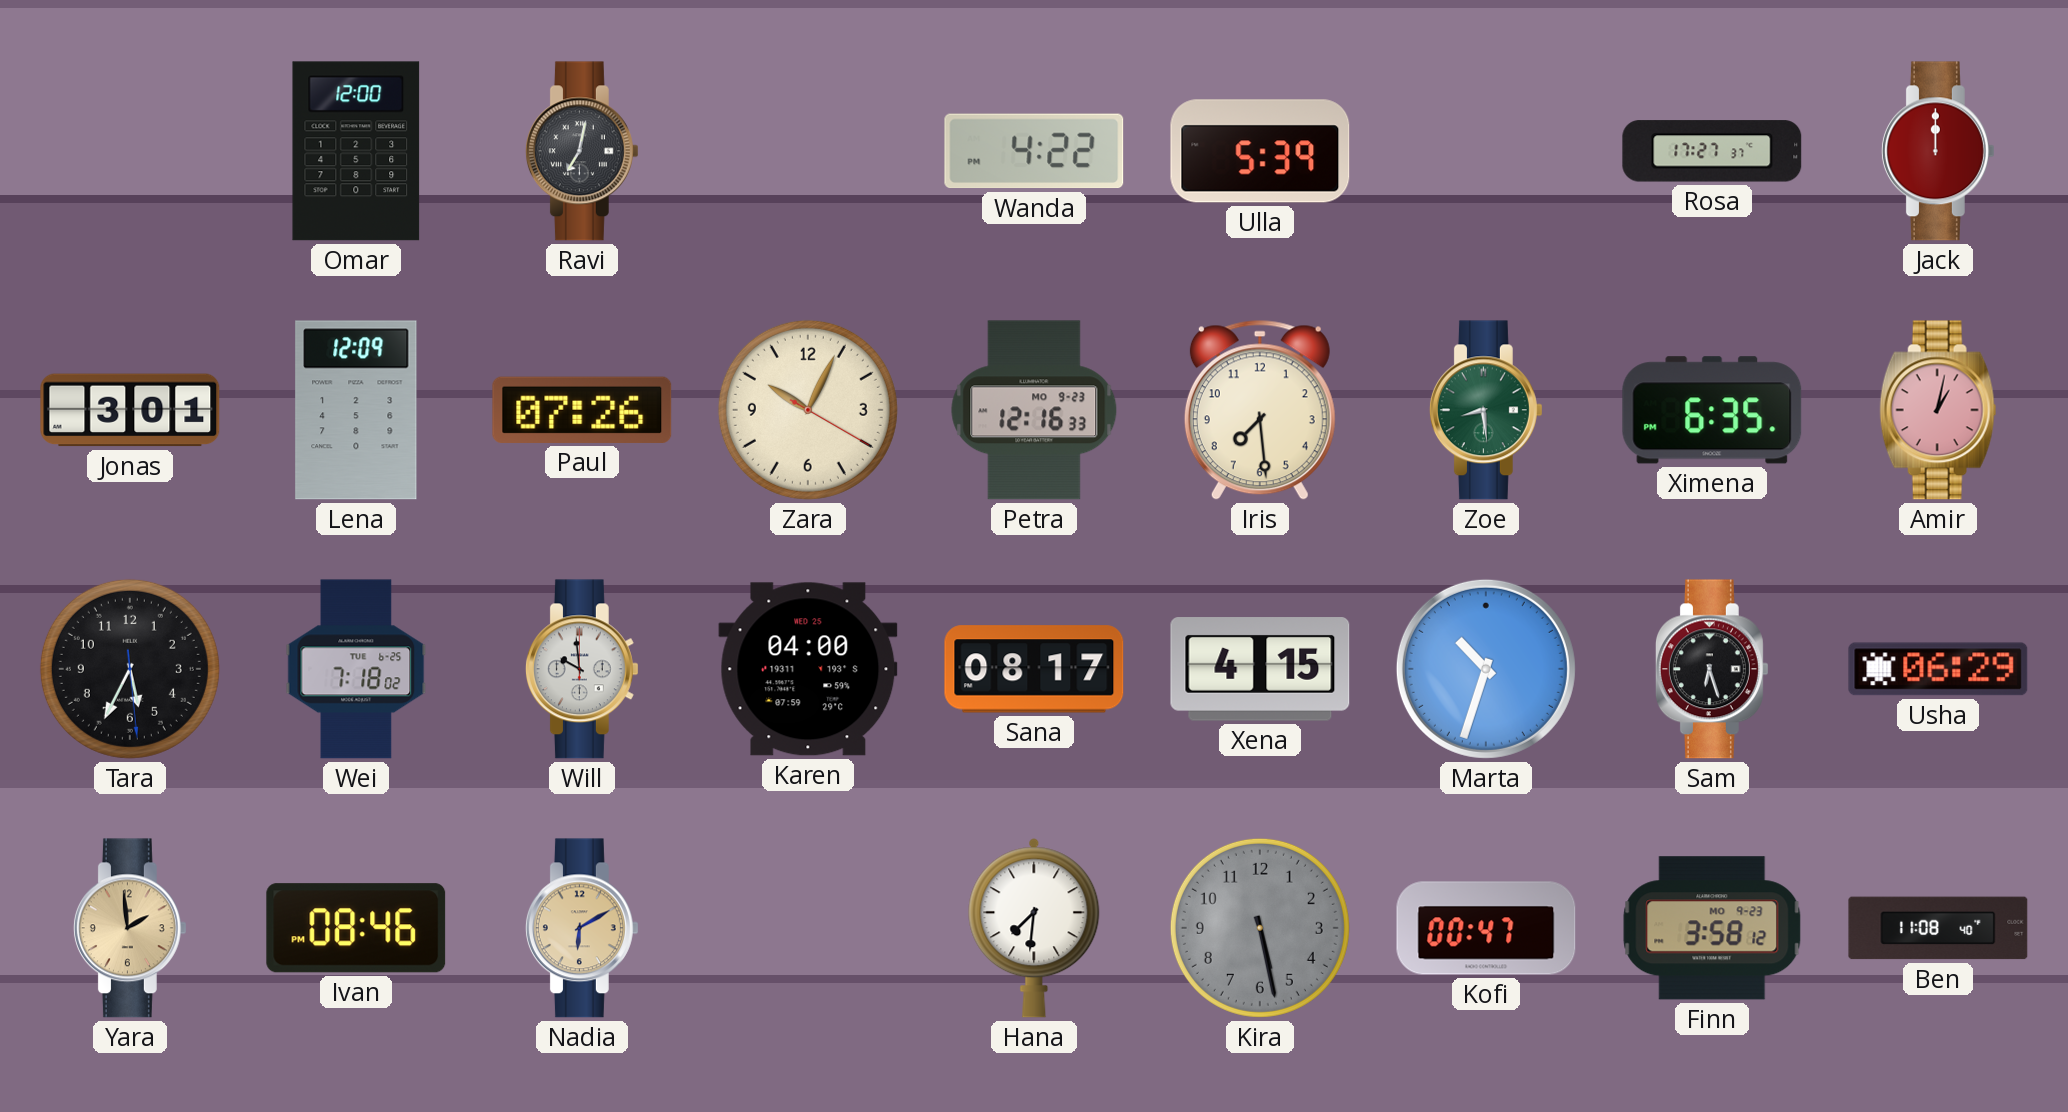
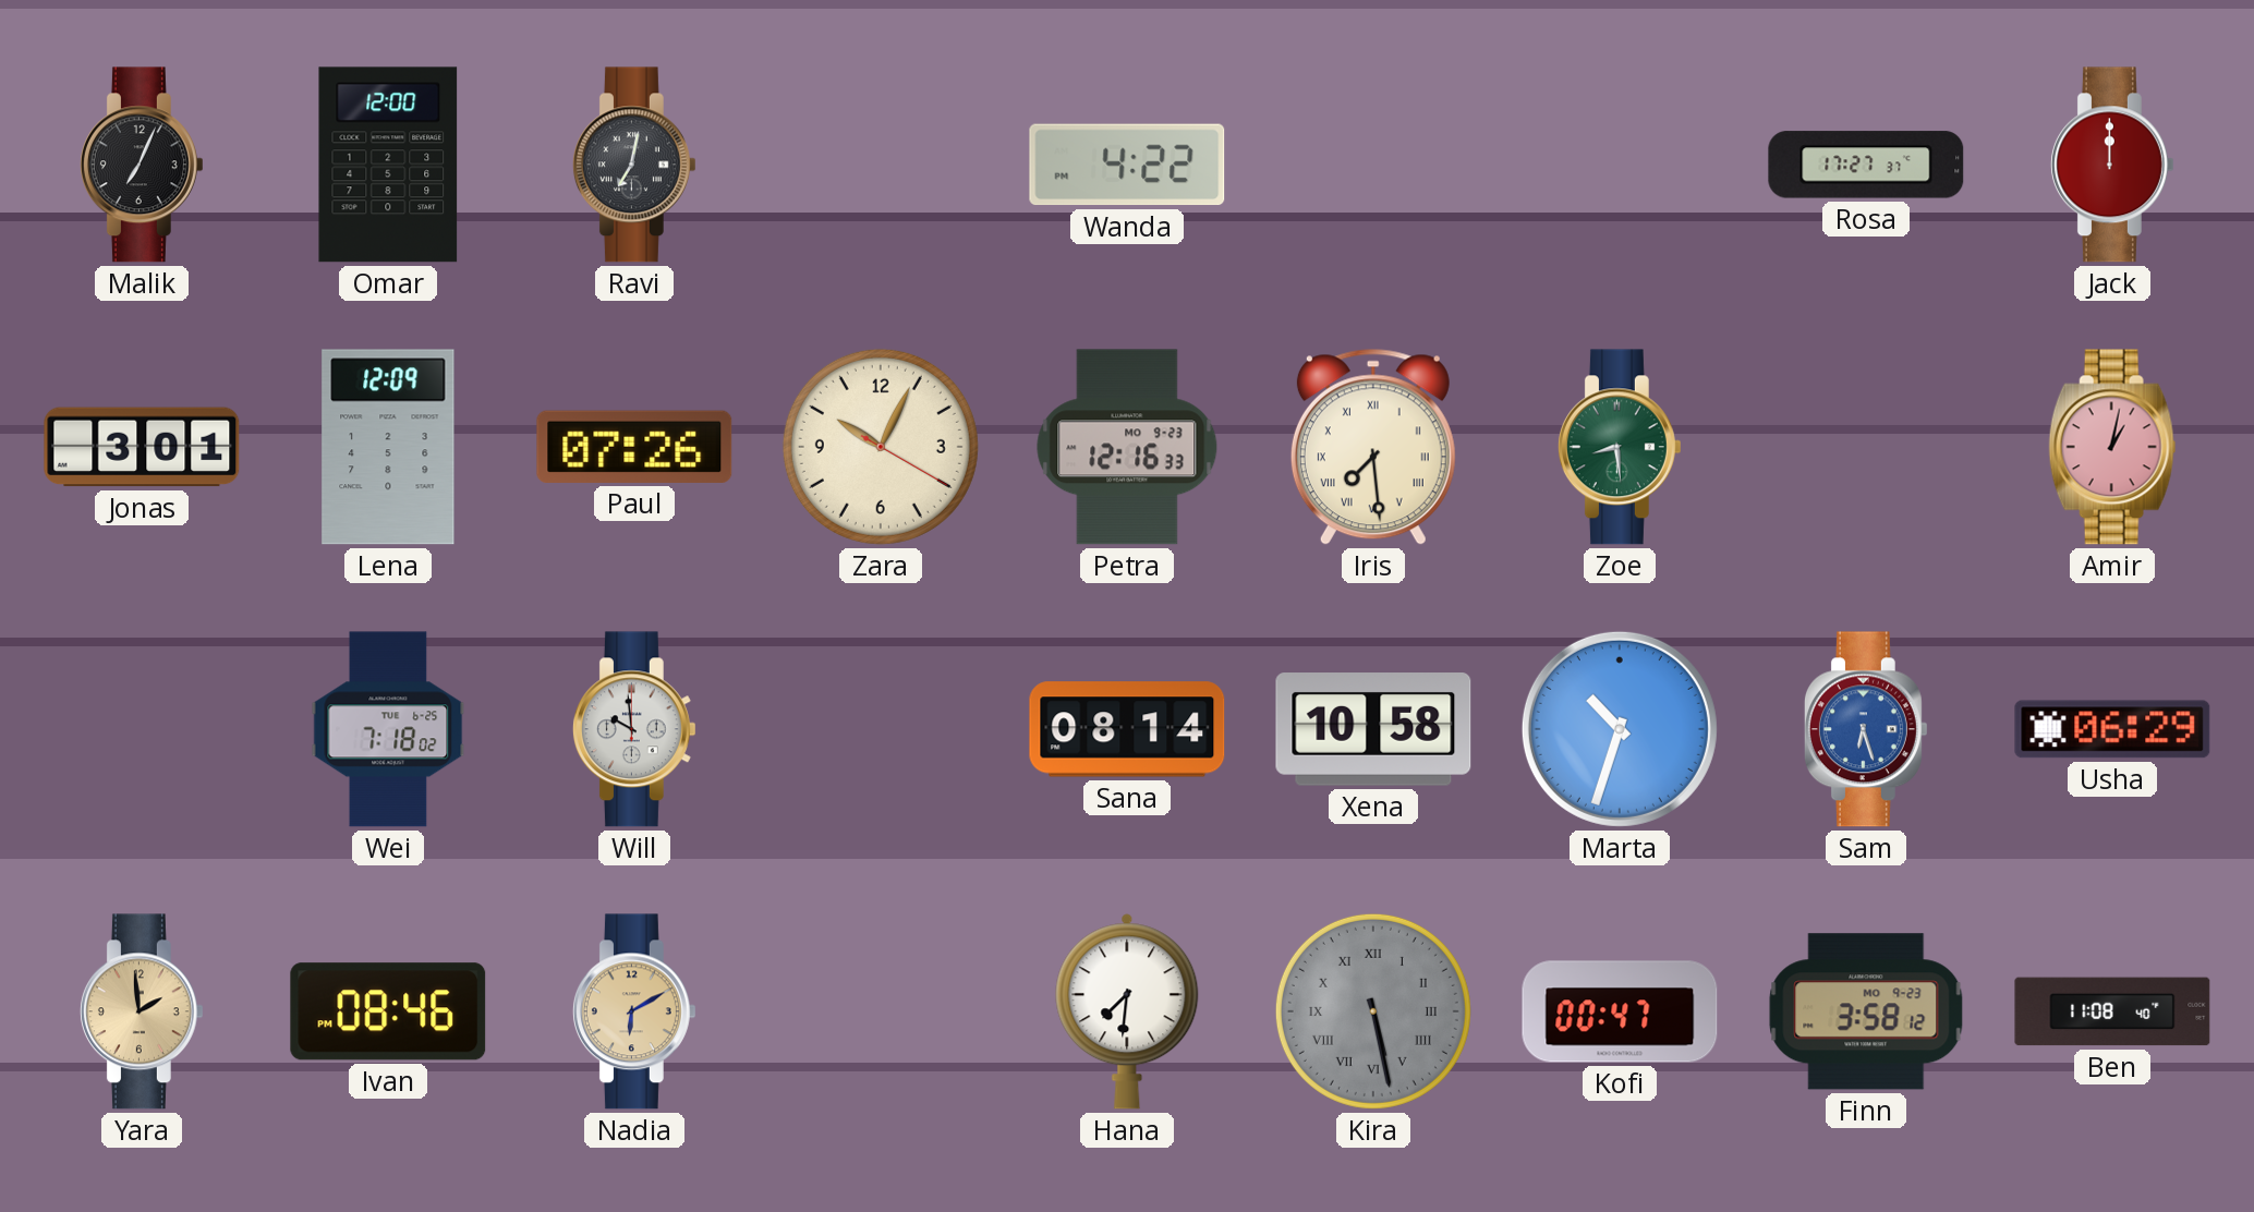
Malik: none -> 7:04 (142, 165)
Ulla: 5:39 -> none (1260, 151)
Iris numerals: Arabic -> Roman (1373, 447)
Ximena: 6:35 -> none (1712, 410)
Tara: 5:34 -> none (130, 669)
Karen: 04:00 -> none (808, 669)
Sana: 08:17 -> 08:14 (1127, 729)
Xena: 4:15 -> 10:58 (1373, 729)
Sam dial: black -> blue (1866, 729)
Kira numerals: Arabic -> Roman (1373, 1011)
